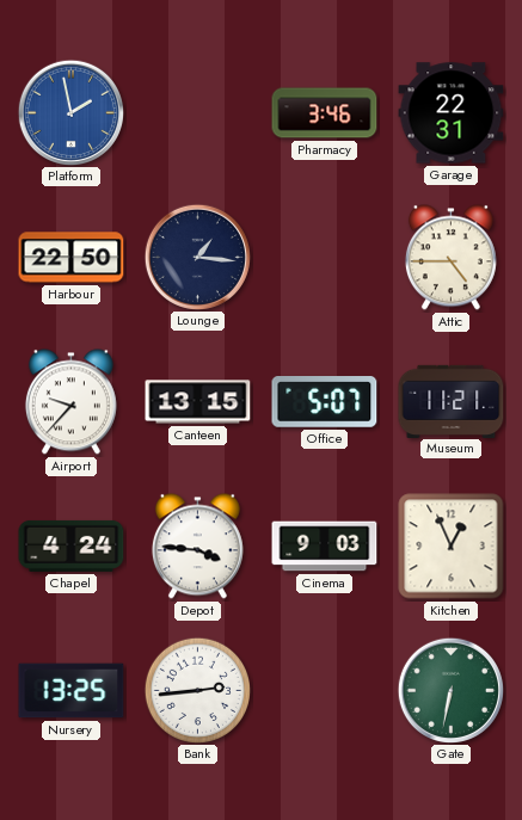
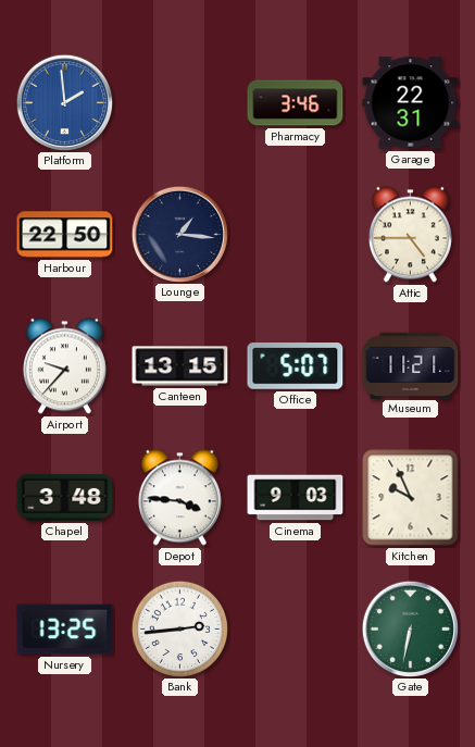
Platform: 1:58 -> 1:59 (64, 102)
Chapel: 4:24 -> 3:48 (65, 497)
Kitchen: 12:56 -> 9:56 (411, 498)
